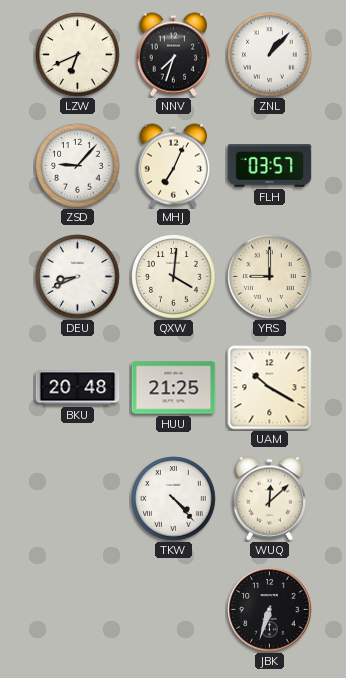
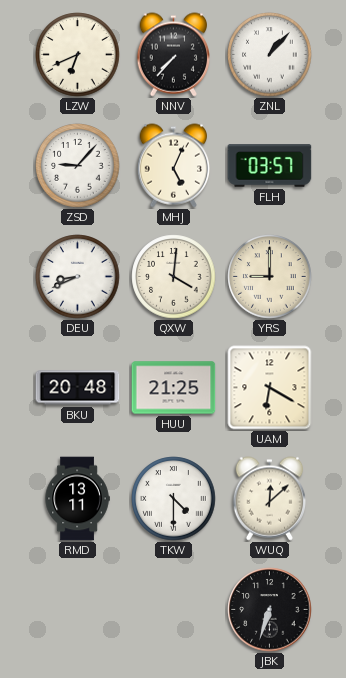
NNV: 7:33 -> 7:37 (174, 55)
MHJ: 7:04 -> 5:04 (174, 166)
UAM: 10:20 -> 6:20 (270, 388)
RMD: none -> 13:11 (77, 499)
TKW: 4:23 -> 4:30 (174, 499)
